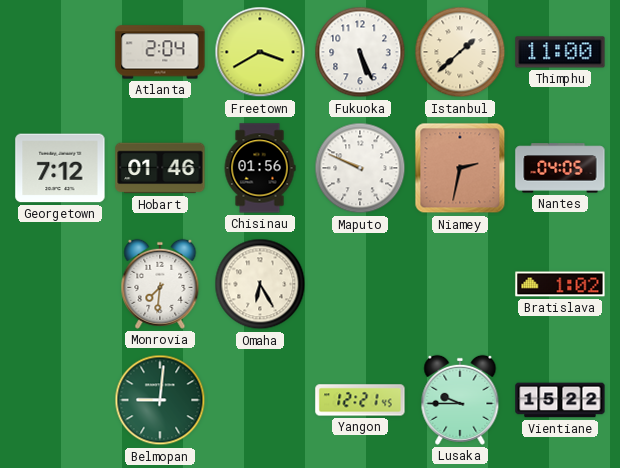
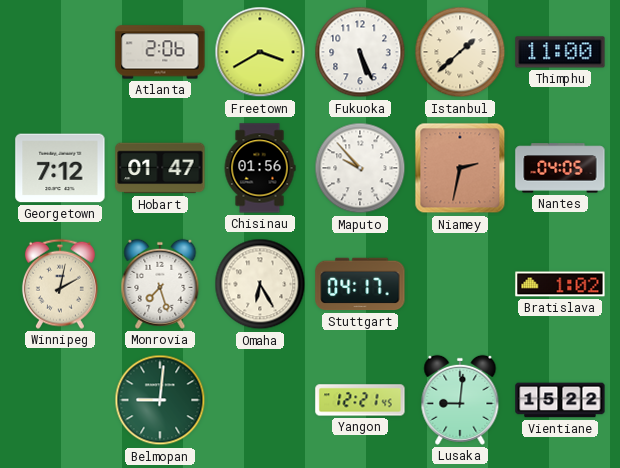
Atlanta: 2:04 -> 2:06 (160, 52)
Hobart: 01:46 -> 01:47 (160, 168)
Maputo: 9:49 -> 9:53 (360, 168)
Winnipeg: none -> 2:02 (60, 284)
Monrovia: 7:31 -> 7:27 (160, 284)
Stuttgart: none -> 04:17 (360, 284)
Lusaka: 9:45 -> 9:01 (460, 400)
